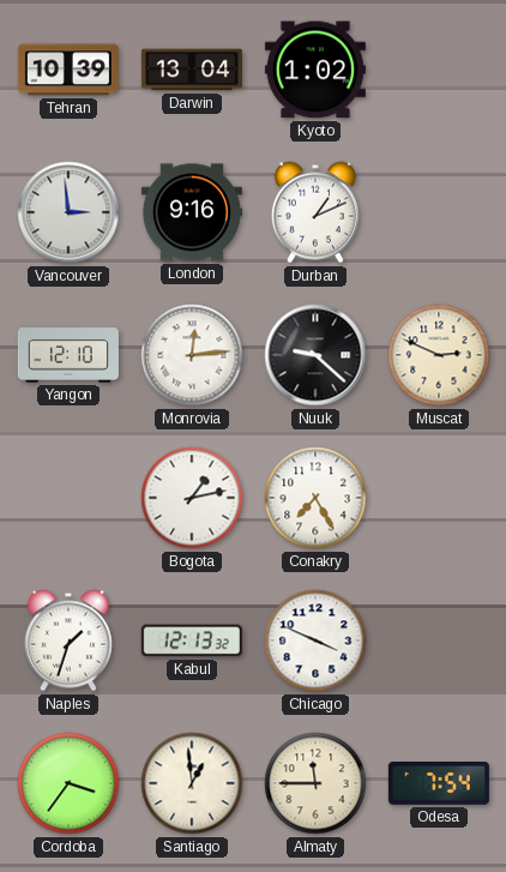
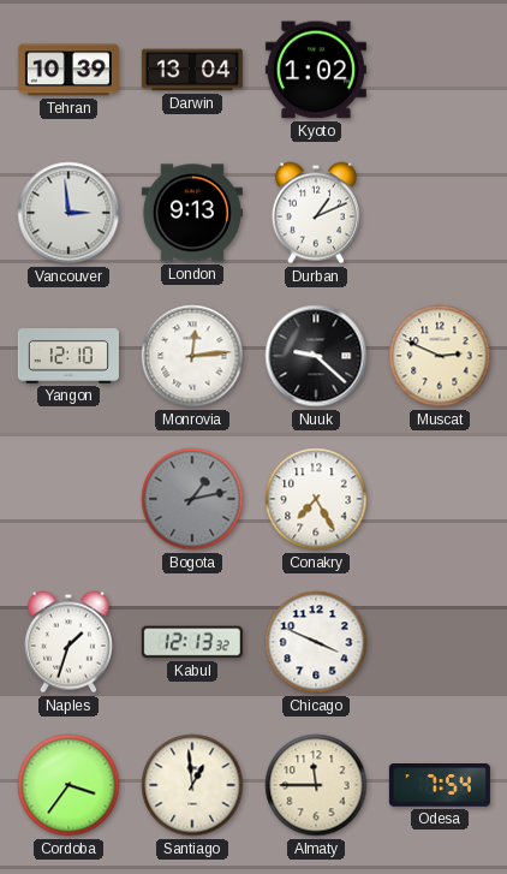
London: 9:16 -> 9:13 (192, 213)
Bogota dial: white -> grey (192, 499)
